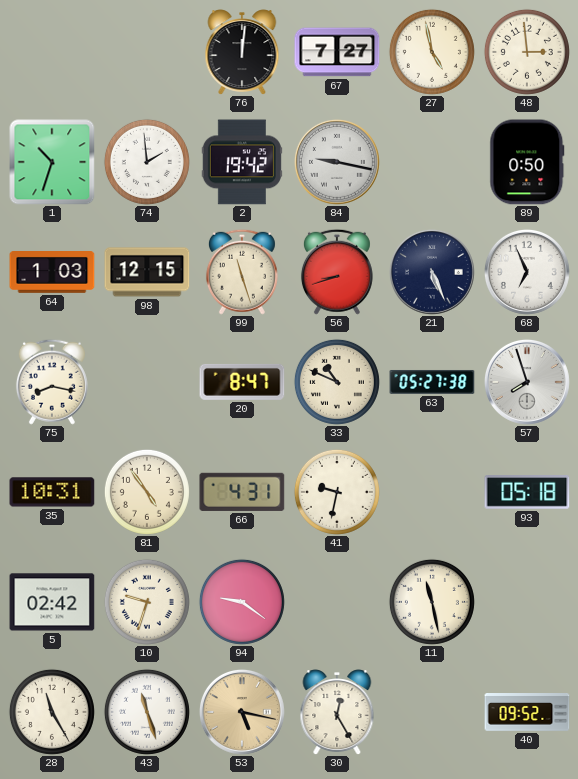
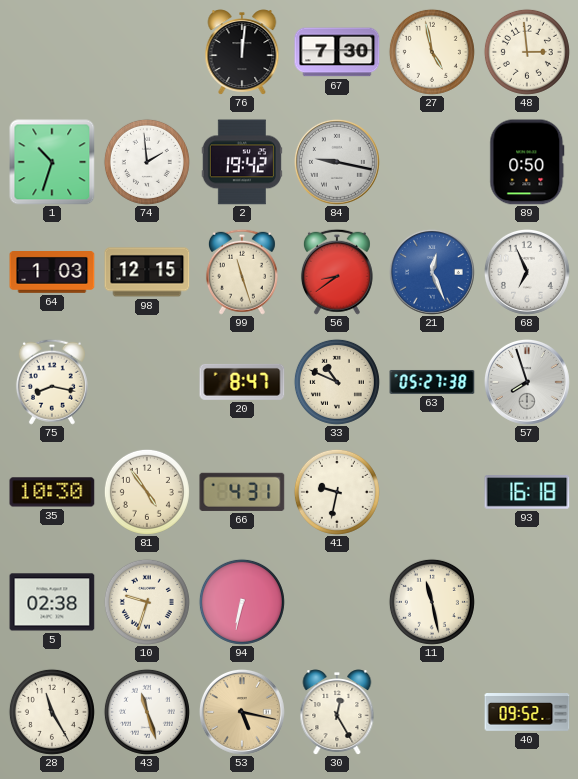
67: 7:27 -> 7:30 (337, 52)
56: 8:42 -> 8:39 (337, 272)
21: 5:26 -> 12:26 (432, 272)
21 dial: navy -> blue (432, 272)
35: 10:31 -> 10:30 (52, 492)
93: 05:18 -> 16:18 (527, 492)
5: 02:42 -> 02:38 (52, 602)
94: 9:21 -> 6:32 (242, 602)
